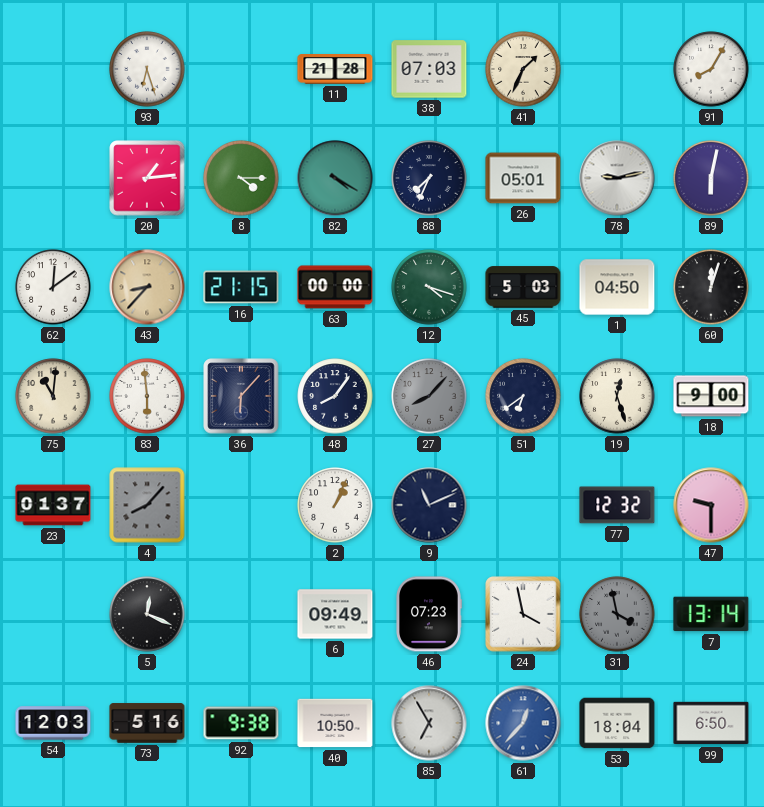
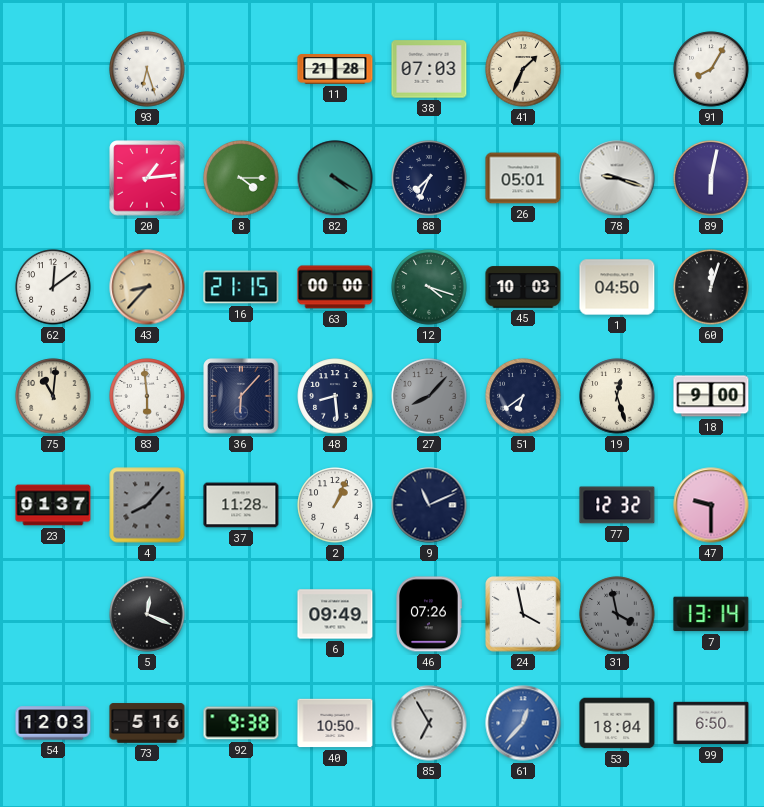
78: 9:13 -> 9:18 (617, 178)
45: 5:03 -> 10:03 (523, 287)
48: 8:06 -> 8:29 (335, 396)
37: none -> 11:28 (241, 505)
46: 07:23 -> 07:26 (429, 614)
